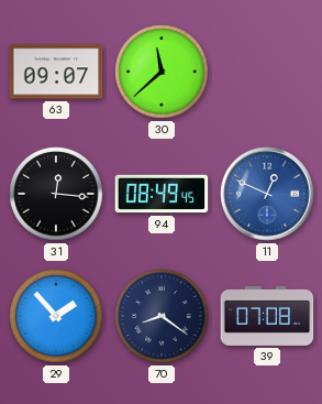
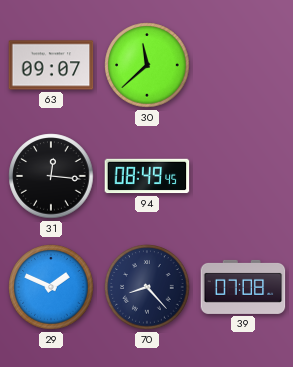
11: 12:49 -> none (267, 194)
29: 1:53 -> 1:49 (51, 287)
70: 8:21 -> 8:23 (147, 287)
